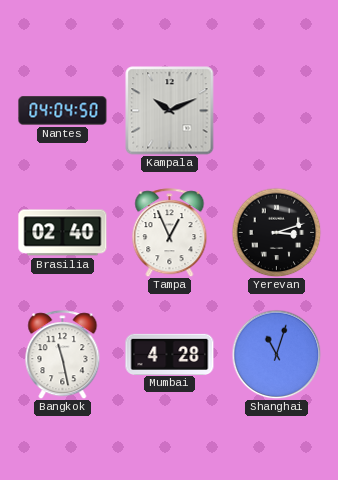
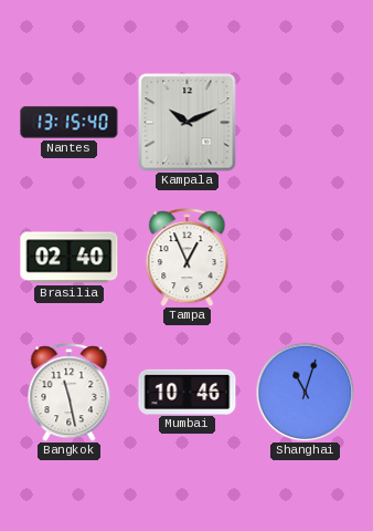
Nantes: 04:04 -> 13:15 (70, 123)
Yerevan: 3:12 -> none (276, 232)
Mumbai: 4:28 -> 10:46 (188, 392)
